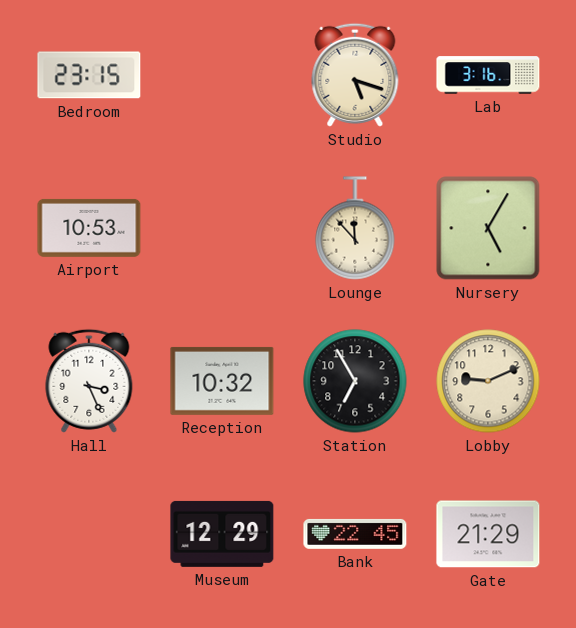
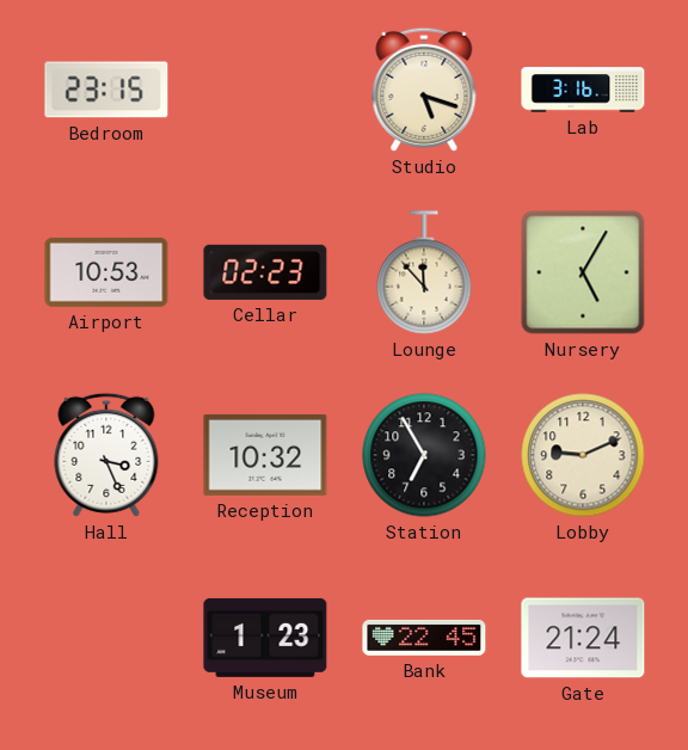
Cellar: none -> 02:23 (265, 272)
Museum: 12:29 -> 1:23 (265, 638)
Gate: 21:29 -> 21:24 (583, 638)
